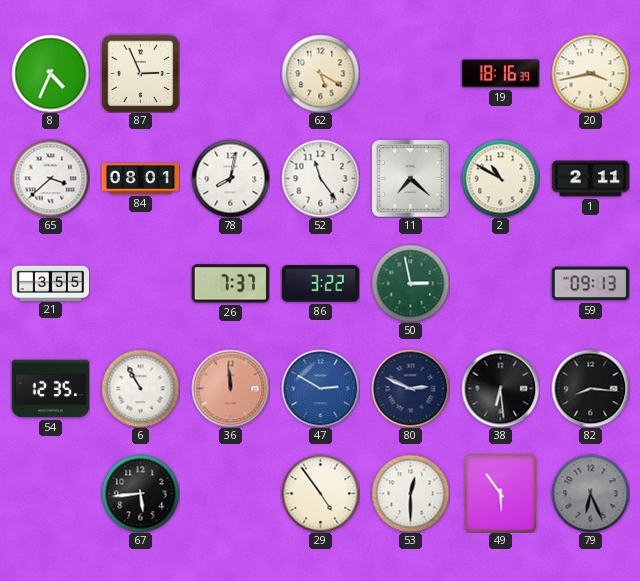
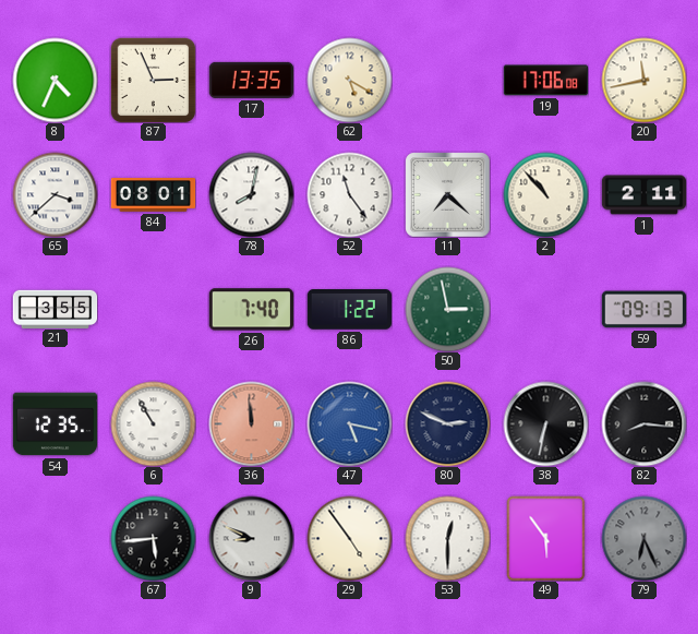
17: none -> 13:35 (251, 80)
19: 18:16 -> 17:06 (545, 81)
20: 3:43 -> 11:43 (643, 80)
2: 10:50 -> 10:53 (545, 194)
26: 7:37 -> 7:40 (251, 310)
86: 3:22 -> 1:22 (349, 310)
47: 2:50 -> 5:17 (349, 423)
38: 6:29 -> 6:32 (545, 423)
9: none -> 8:49 (251, 538)
